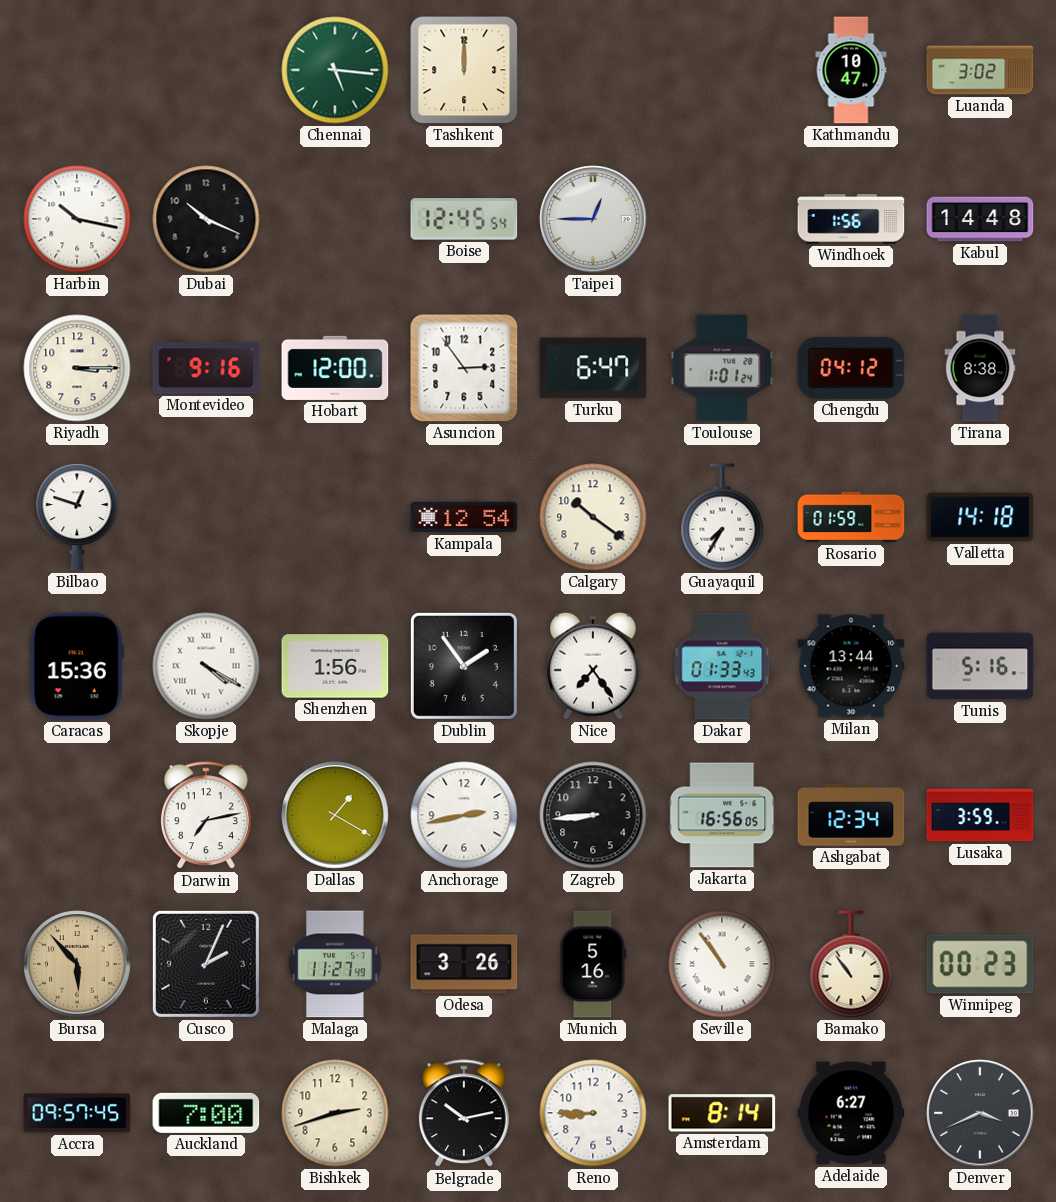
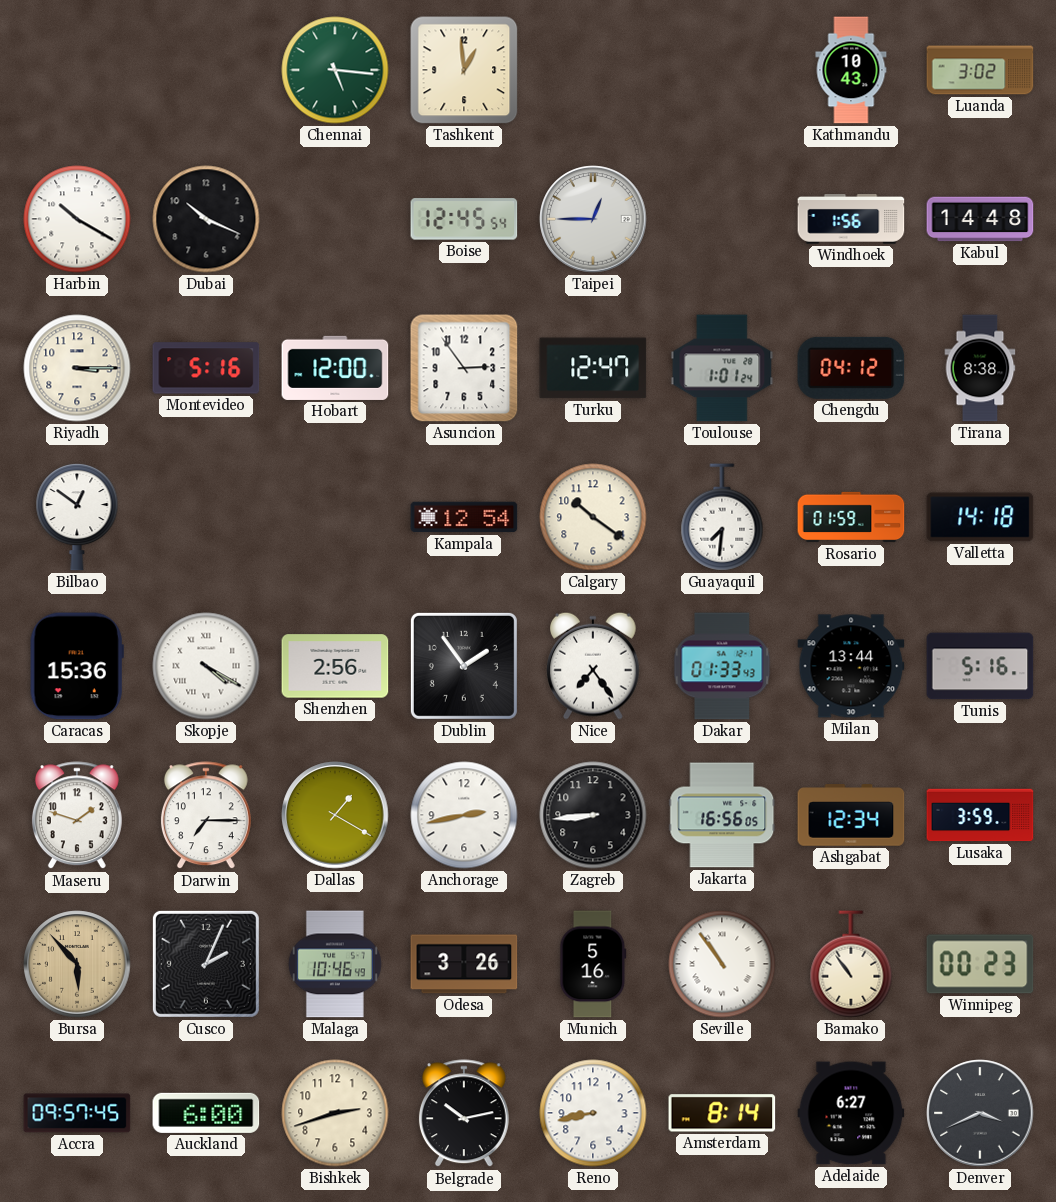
Tashkent: 12:00 -> 12:59 (464, 70)
Kathmandu: 10:47 -> 10:43 (851, 70)
Harbin: 10:17 -> 10:20 (77, 219)
Montevideo: 9:16 -> 5:16 (206, 368)
Turku: 6:47 -> 12:47 (593, 368)
Bilbao: 12:48 -> 12:51 (77, 517)
Guayaquil: 7:35 -> 7:31 (722, 517)
Shenzhen: 1:56 -> 2:56 (335, 666)
Maseru: none -> 1:48 (77, 816)
Darwin: 7:13 -> 7:15 (206, 816)
Malaga: 11:27 -> 10:46 (335, 964)
Auckland: 7:00 -> 6:00 (206, 1113)
Reno: 8:45 -> 8:43 (593, 1113)
